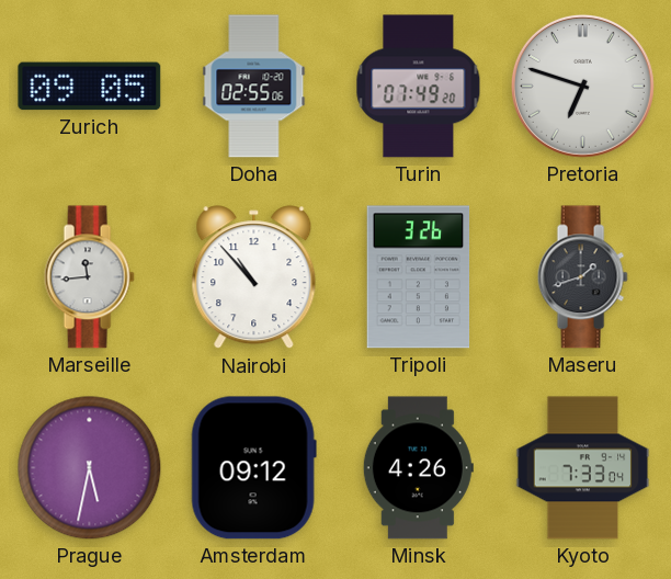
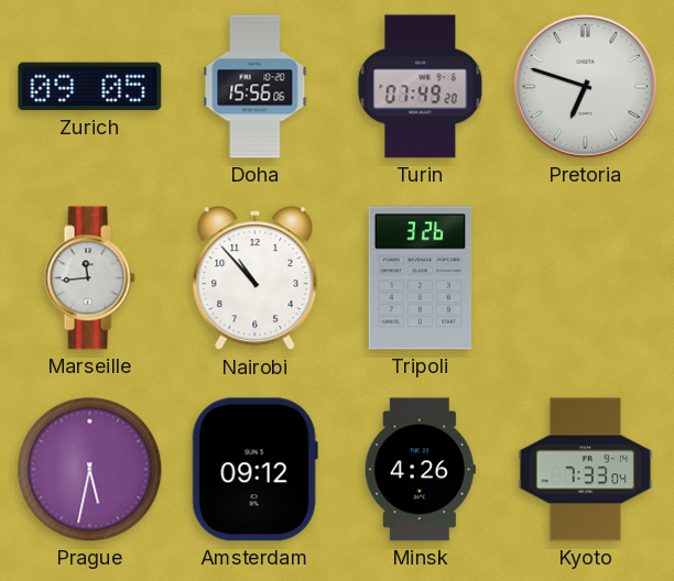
Doha: 02:55 -> 15:56 (256, 87)
Maseru: 1:42 -> none (582, 277)
